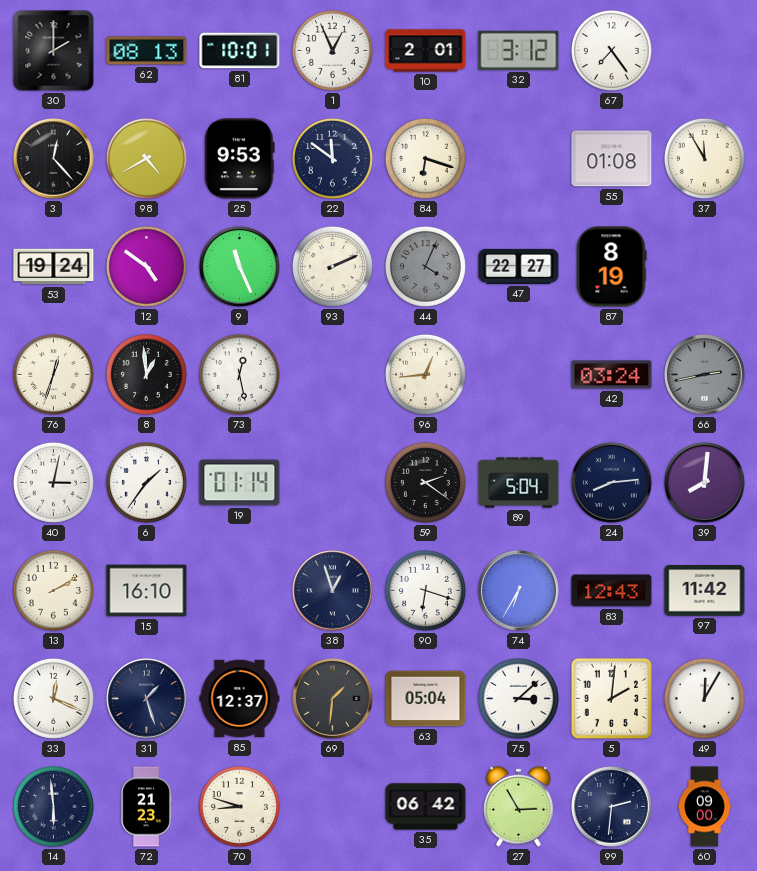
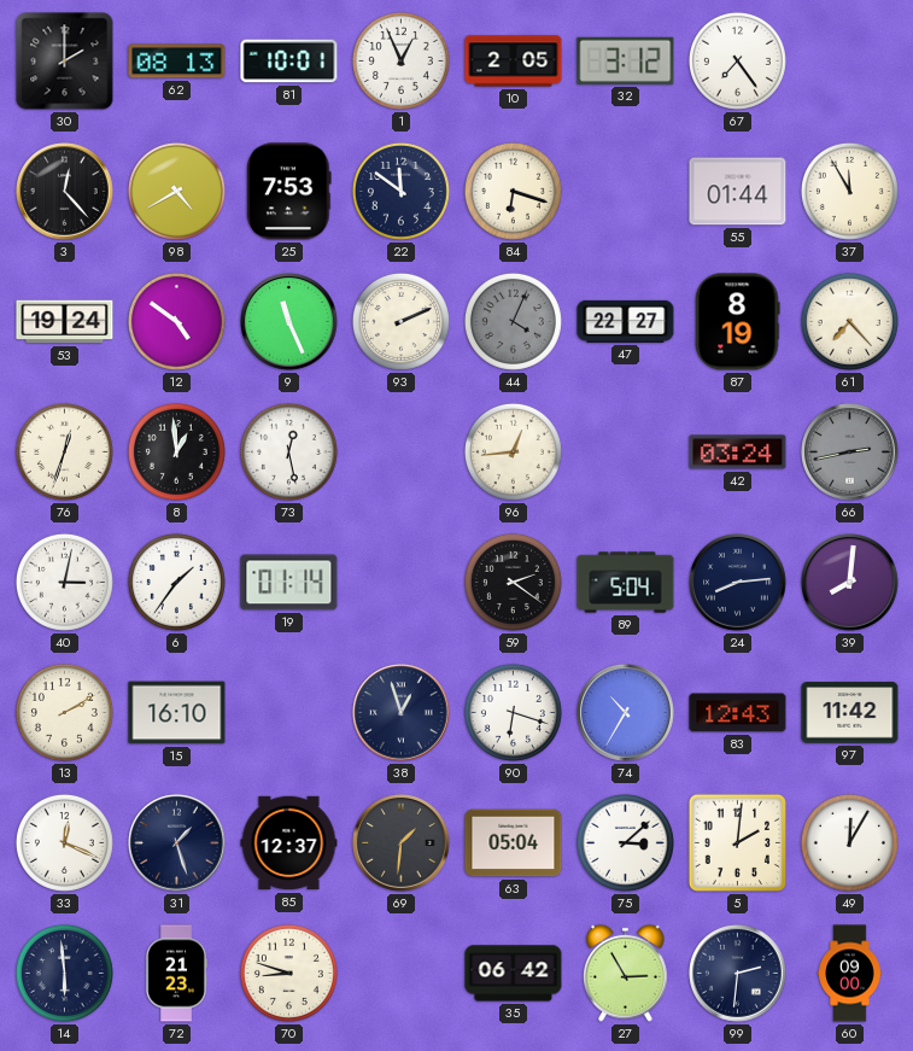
10: 2:01 -> 2:05 (514, 62)
25: 9:53 -> 7:53 (289, 192)
55: 01:08 -> 01:44 (738, 192)
61: none -> 7:23 (849, 321)
74: 6:35 -> 10:35 (626, 713)
